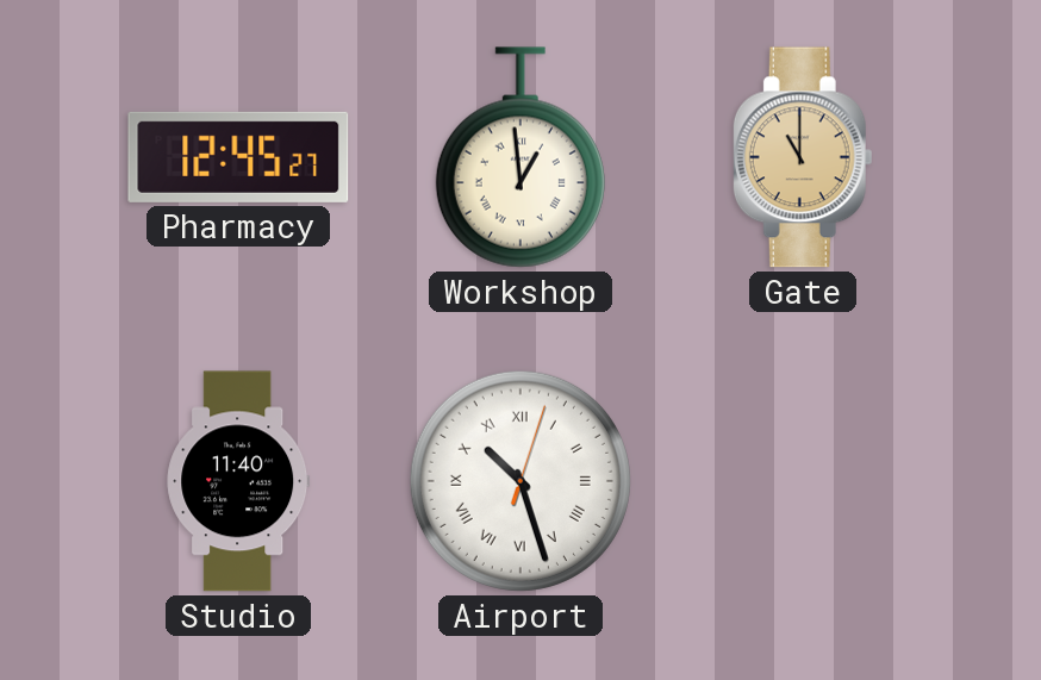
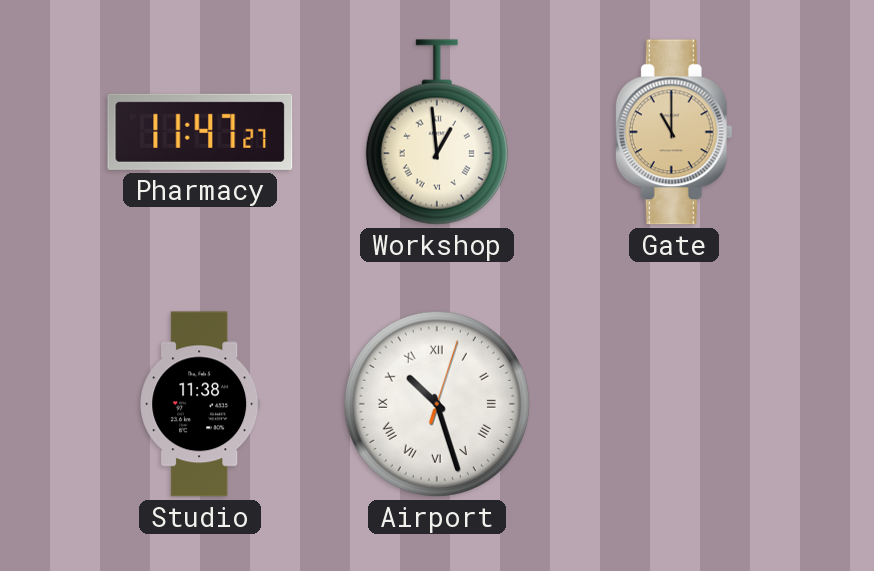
Pharmacy: 12:45 -> 11:47 (200, 132)
Studio: 11:40 -> 11:38 (200, 404)
